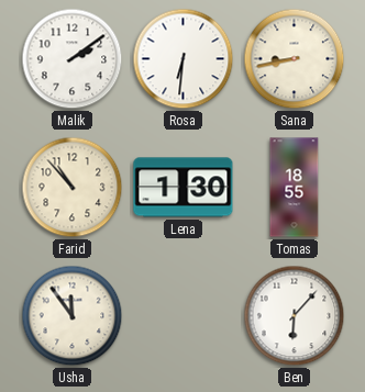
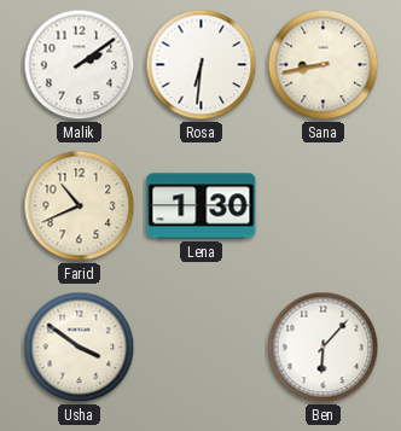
Farid: 10:53 -> 10:41 (80, 206)
Tomas: 18:55 -> none (295, 188)
Usha: 11:54 -> 3:51 (80, 348)
